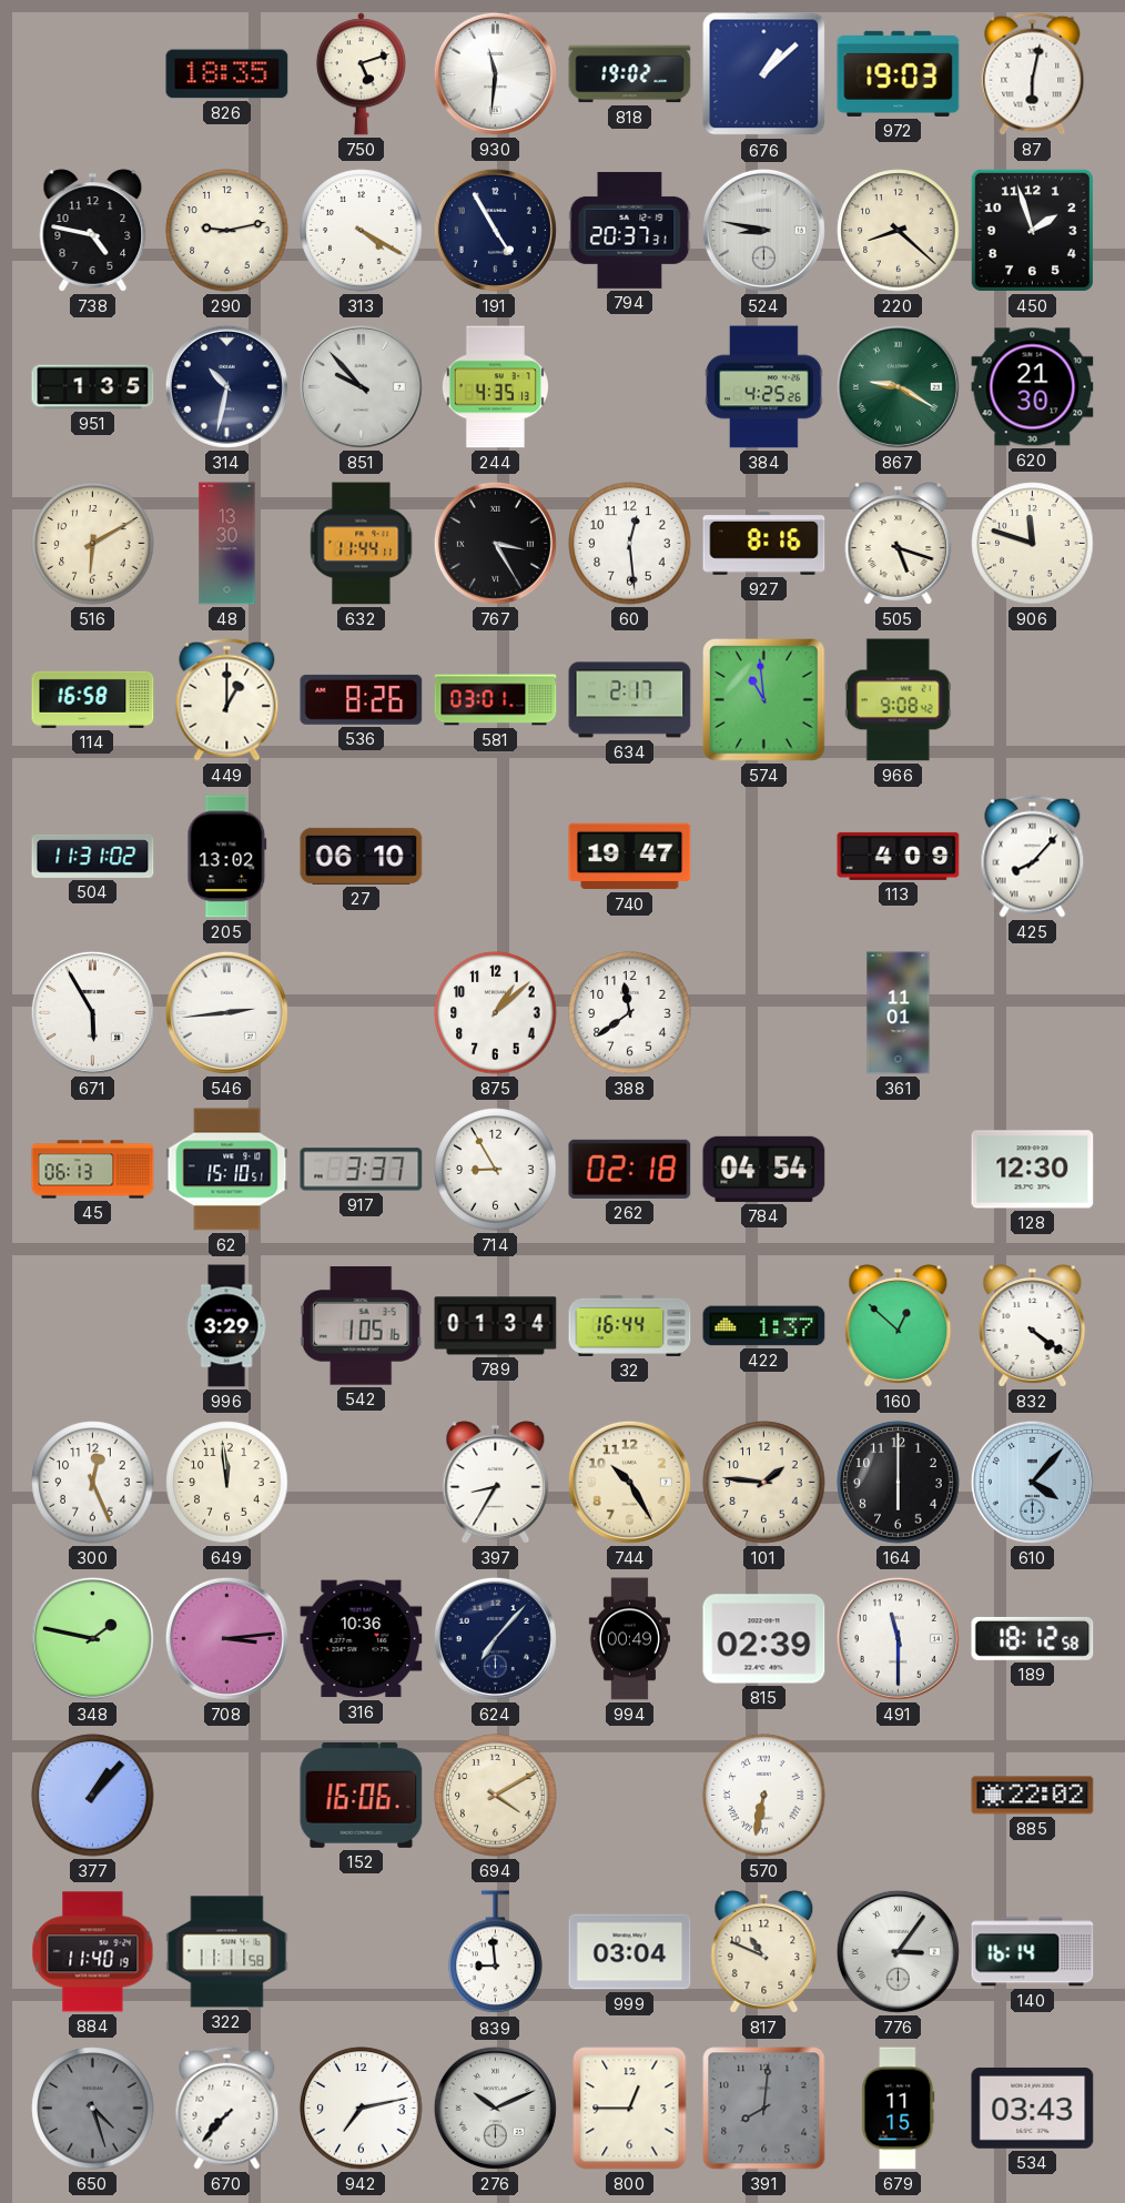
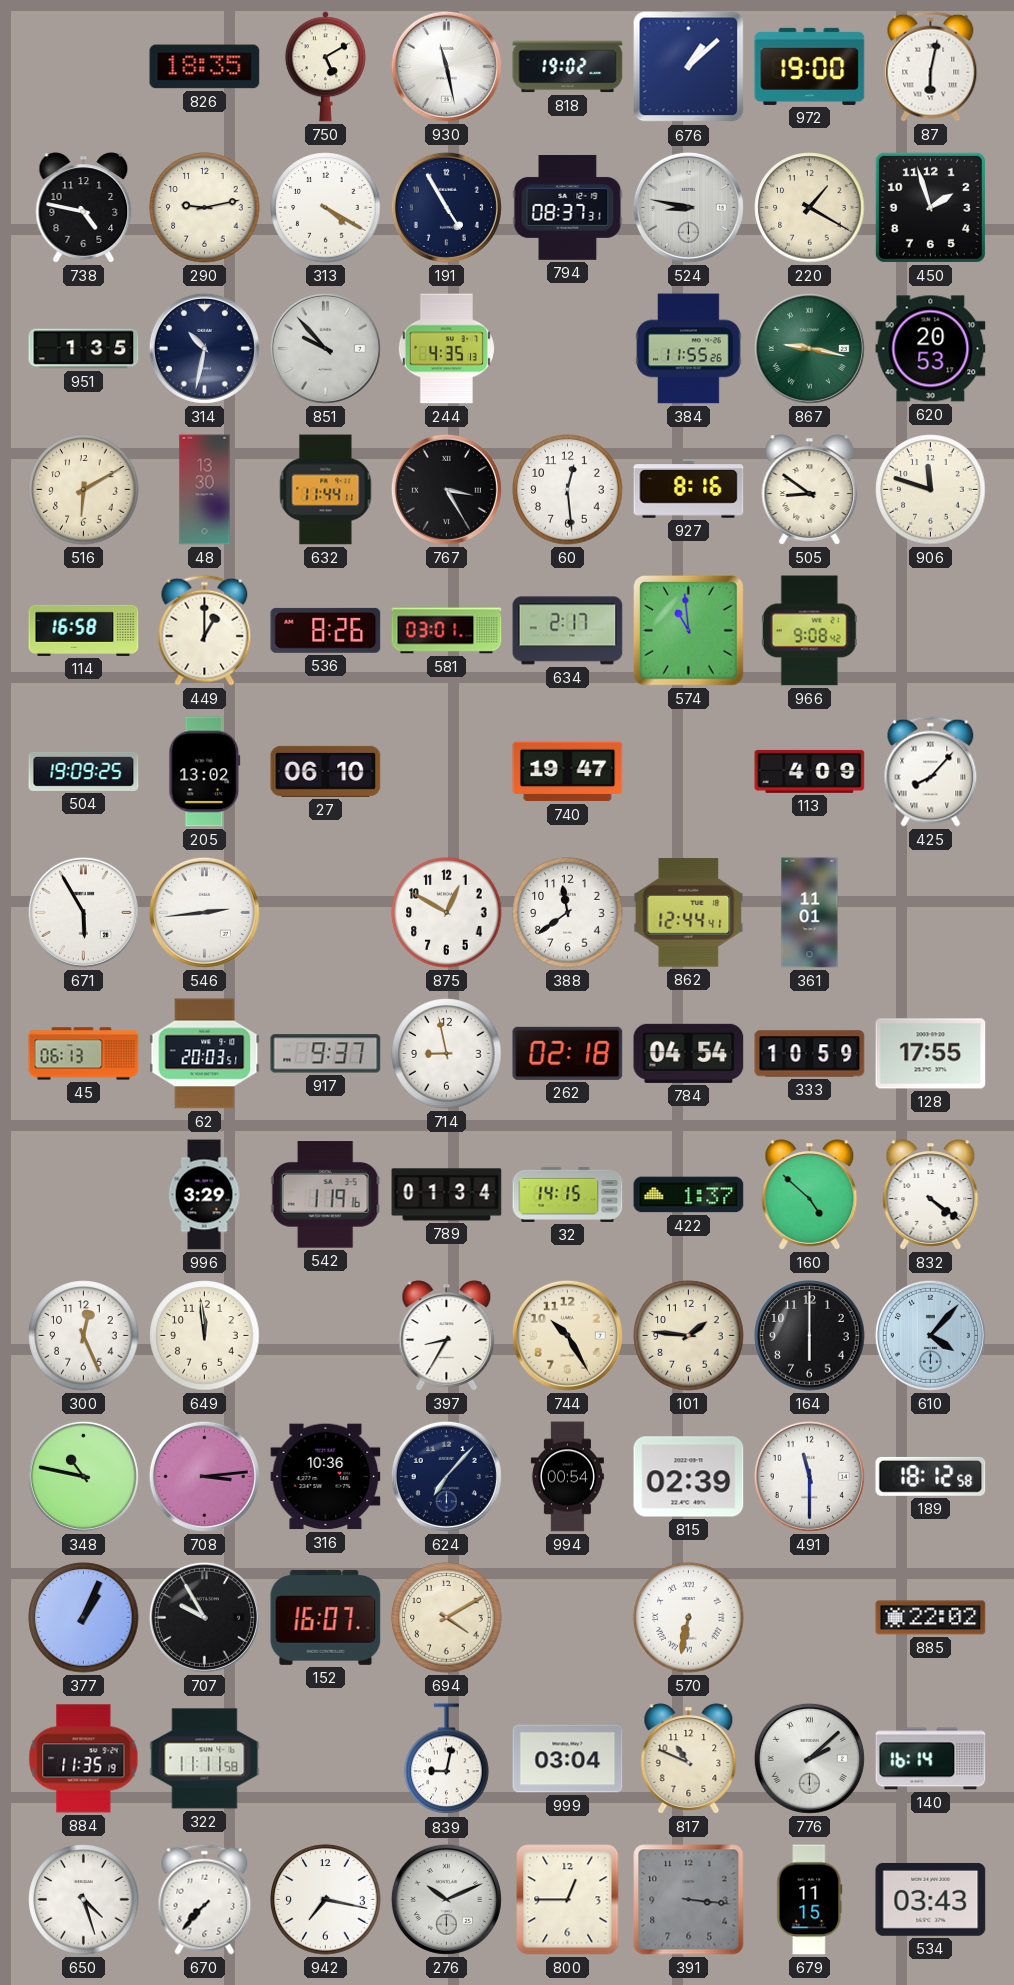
750: 5:12 -> 5:10 (325, 67)
930: 11:31 -> 11:28 (446, 66)
972: 19:03 -> 19:00 (810, 66)
794: 20:37 -> 08:37 (568, 207)
220: 8:22 -> 1:20 (810, 208)
384: 4:25 -> 11:55 (689, 349)
867: 9:20 -> 9:17 (809, 348)
620: 21:30 -> 20:53 (931, 349)
505: 5:18 -> 8:51 (810, 490)
504: 11:31 -> 19:09 (84, 771)
875: 1:08 -> 12:50 (447, 913)
862: none -> 12:44 (689, 913)
62: 15:10 -> 20:03 (205, 1054)
917: 3:37 -> 9:37 (326, 1054)
714: 8:55 -> 8:58 (447, 1054)
333: none -> 10:59 (810, 1054)
128: 12:30 -> 17:55 (931, 1054)
542: 1:05 -> 1:19 (325, 1195)
32: 16:44 -> 14:15 (568, 1194)
160: 12:52 -> 4:52 (810, 1195)
348: 1:47 -> 10:47 (83, 1476)
994: 00:49 -> 00:54 (567, 1477)
377: 1:07 -> 1:04 (84, 1618)
707: none -> 9:55 (204, 1617)
152: 16:06 -> 16:07 (326, 1617)
884: 11:40 -> 11:35 (84, 1759)
839: 8:59 -> 9:02 (447, 1759)
776: 3:06 -> 2:08 (809, 1758)
650 dial: grey -> white (84, 1900)
942: 7:13 -> 7:17 (326, 1900)
391: 8:01 -> 3:16 (689, 1900)
